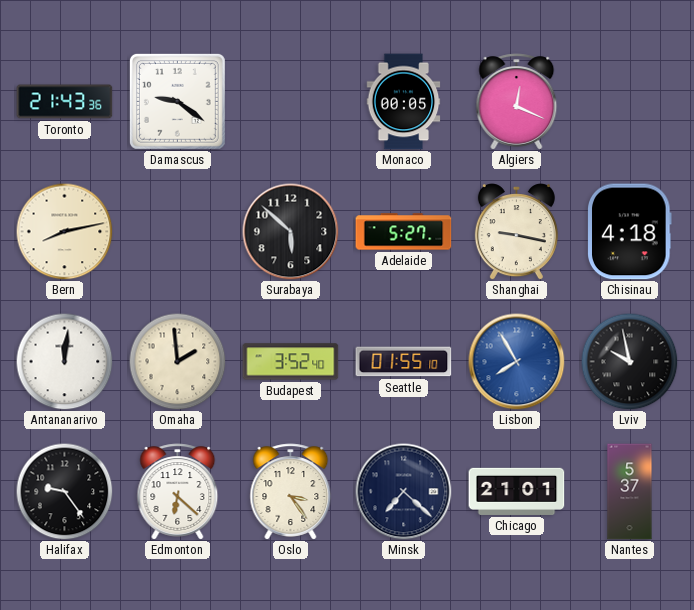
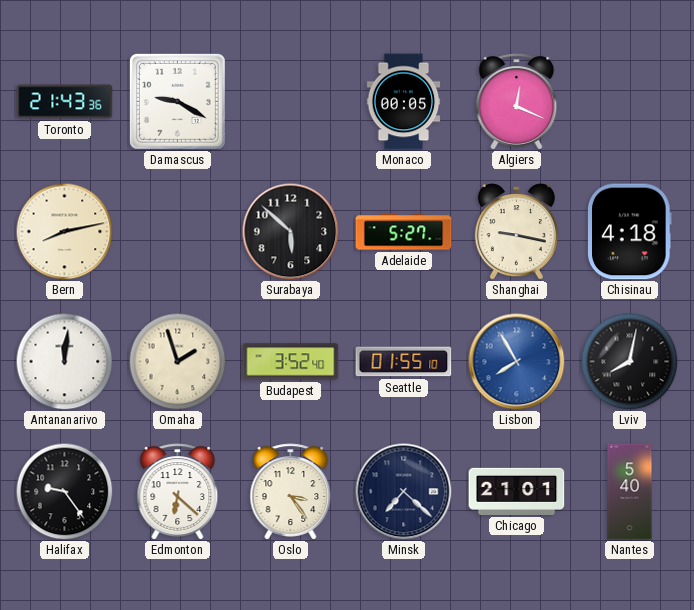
Damascus: 9:21 -> 9:20 (177, 101)
Omaha: 1:59 -> 1:57 (177, 361)
Lviv: 9:58 -> 8:02 (629, 361)
Nantes: 5:37 -> 5:40 (630, 492)
